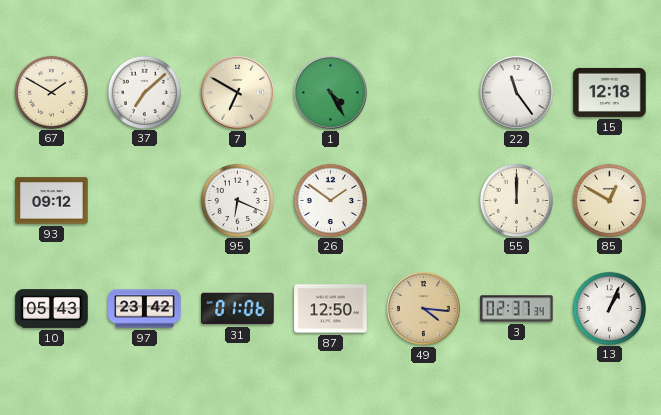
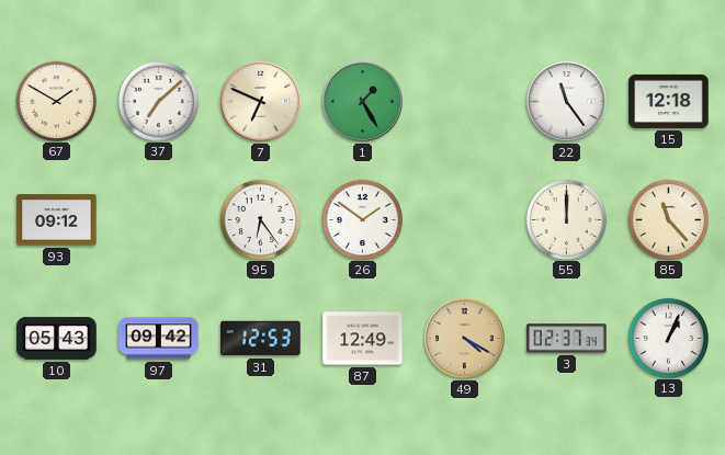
7: 6:50 -> 6:49 (261, 102)
1: 4:25 -> 1:25 (363, 102)
95: 6:19 -> 6:24 (260, 219)
85: 12:50 -> 11:23 (668, 219)
97: 23:42 -> 09:42 (159, 339)
31: 01:06 -> 12:53 (261, 339)
87: 12:50 -> 12:49 (363, 339)
49: 4:16 -> 4:20 (465, 339)
